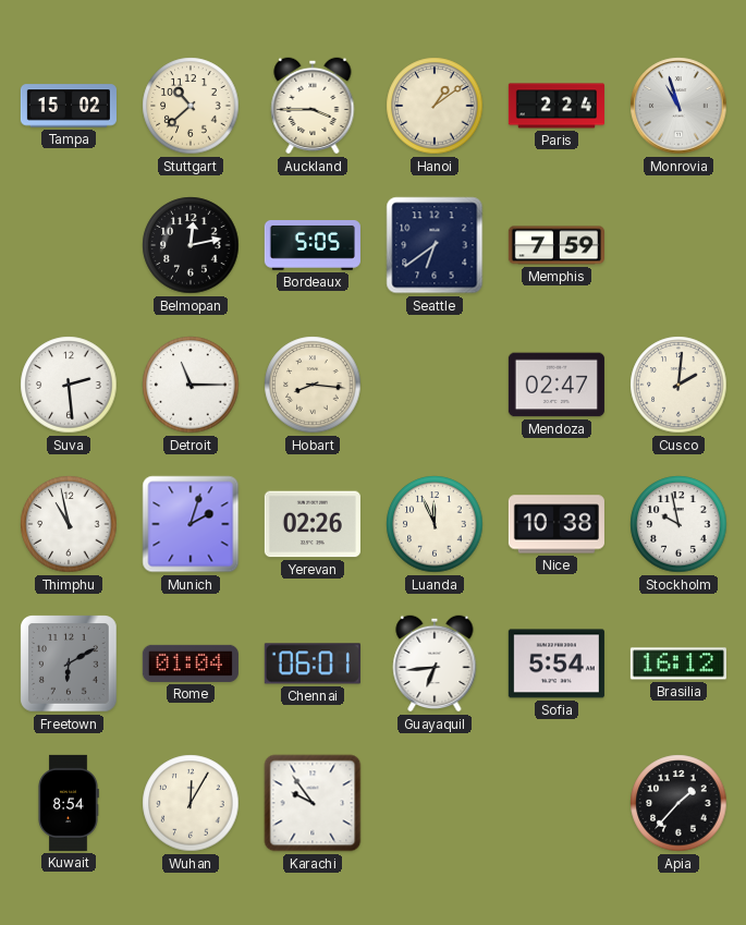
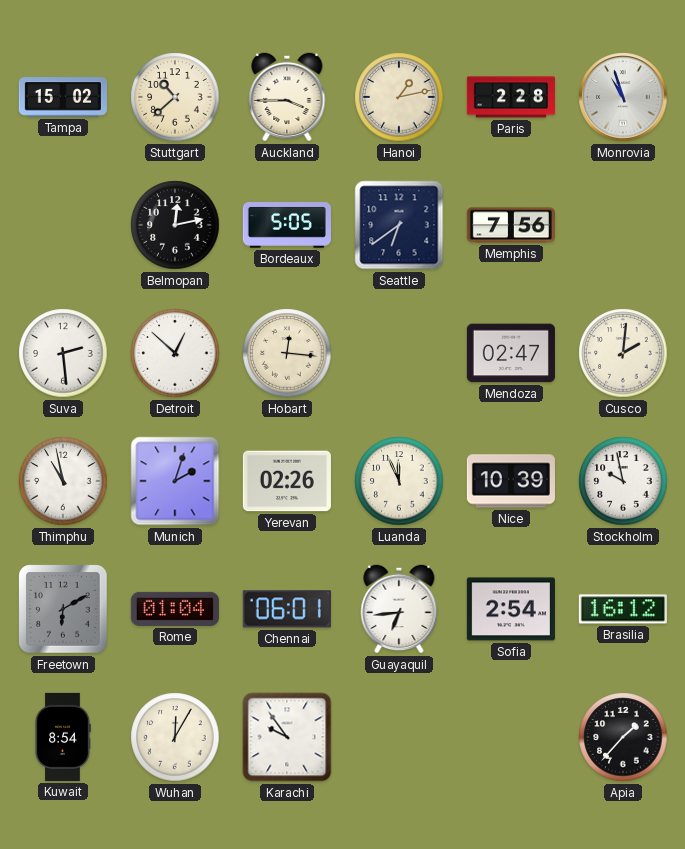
Hanoi: 1:09 -> 1:13 (399, 97)
Paris: 2:24 -> 2:28 (511, 97)
Memphis: 7:59 -> 7:56 (511, 225)
Detroit: 11:15 -> 12:52 (175, 353)
Hobart: 8:16 -> 12:16 (287, 353)
Nice: 10:38 -> 10:39 (511, 481)
Sofia: 5:54 -> 2:54 (511, 609)
